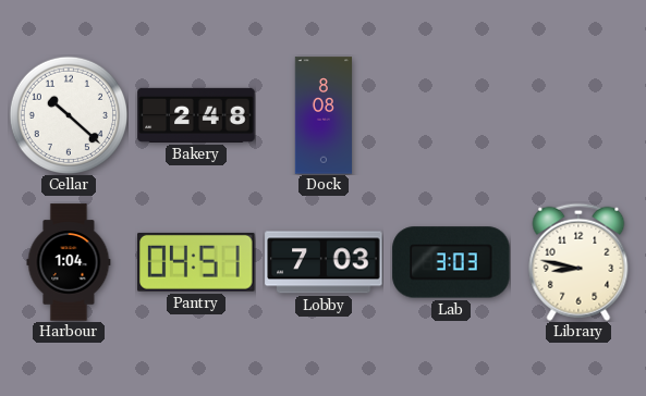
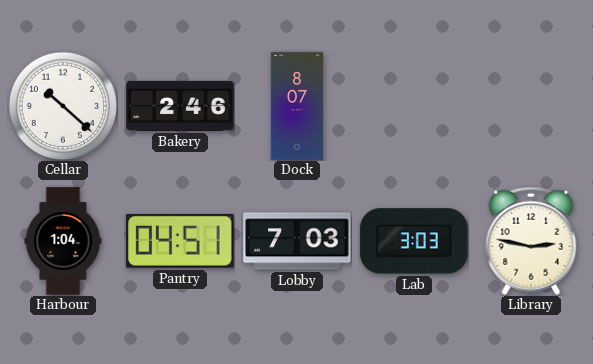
Bakery: 2:48 -> 2:46 (180, 106)
Dock: 8:08 -> 8:07 (297, 106)
Library: 8:47 -> 2:47 (531, 241)
